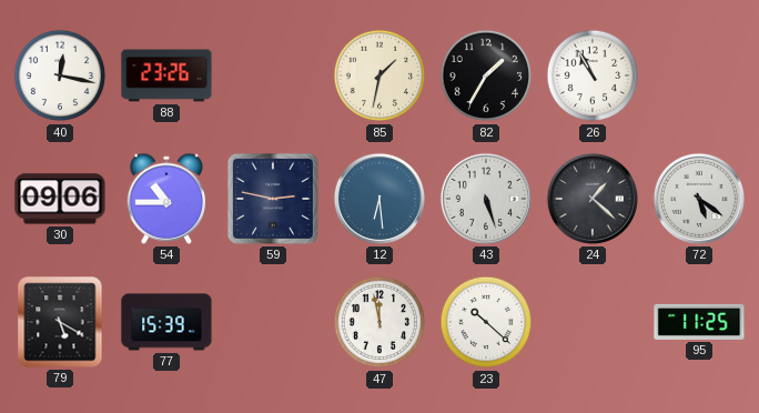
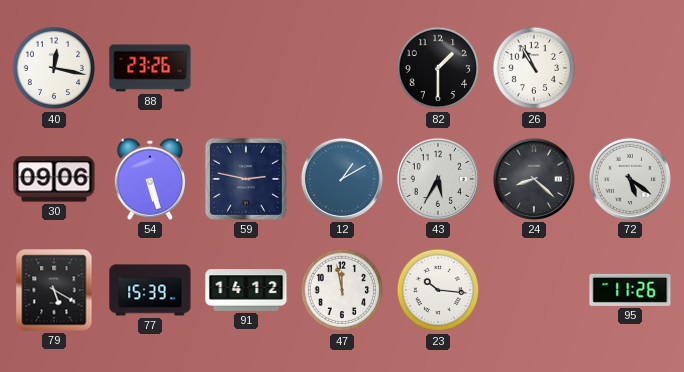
85: 1:32 -> none (379, 75)
82: 1:35 -> 1:30 (438, 68)
54: 10:45 -> 5:27 (150, 179)
12: 6:29 -> 1:10 (342, 179)
43: 5:27 -> 5:35 (438, 179)
24: 1:22 -> 8:22 (534, 179)
91: none -> 14:12 (246, 290)
23: 10:22 -> 10:16 (438, 290)
95: 11:25 -> 11:26 (630, 290)
